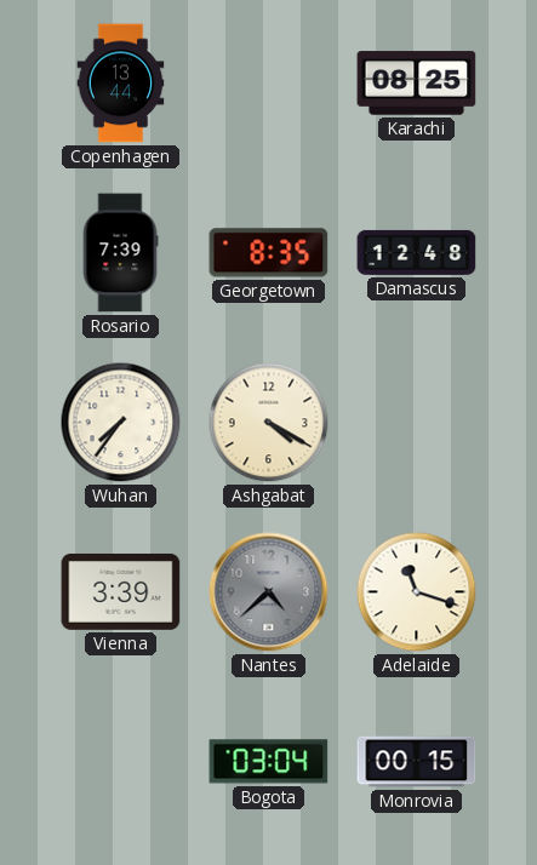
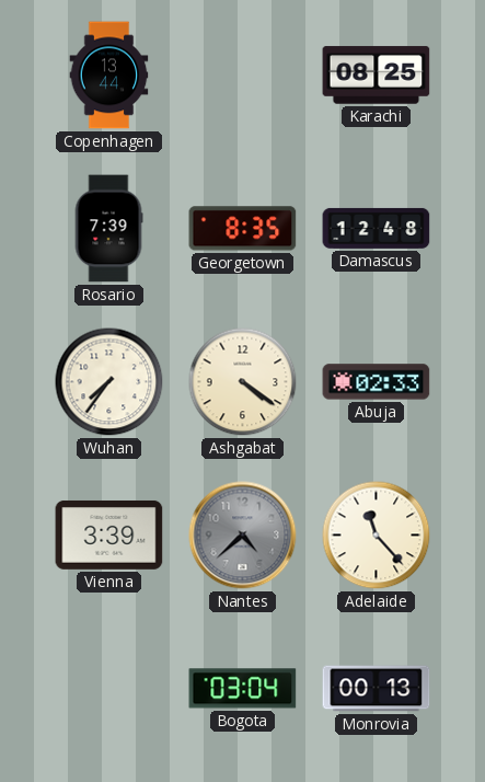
Ashgabat: 4:20 -> 4:21 (243, 382)
Abuja: none -> 02:33 (377, 382)
Adelaide: 11:18 -> 11:23 (377, 536)
Monrovia: 00:15 -> 00:13 (377, 689)
